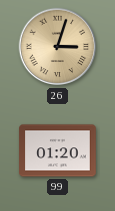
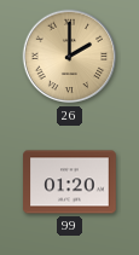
26: 3:03 -> 2:00 (70, 57)
